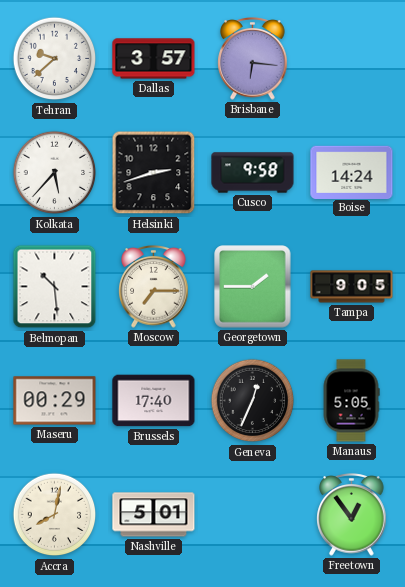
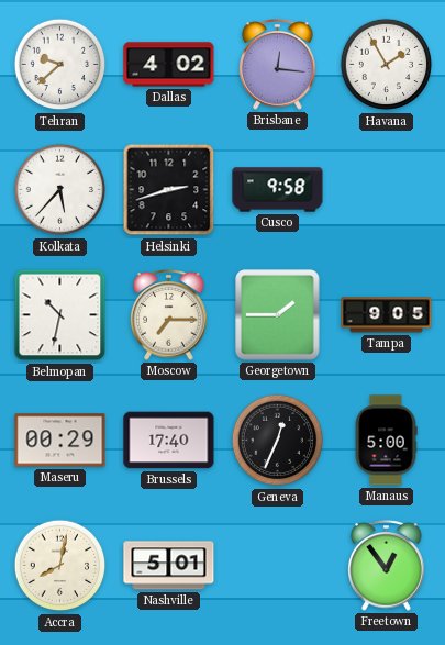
Dallas: 3:57 -> 4:02 (169, 65)
Brisbane: 6:16 -> 12:16 (278, 65)
Havana: none -> 1:55 (387, 65)
Boise: 14:24 -> none (352, 172)
Belmopan: 10:29 -> 10:32 (60, 315)
Manaus: 5:05 -> 5:00 (386, 441)
